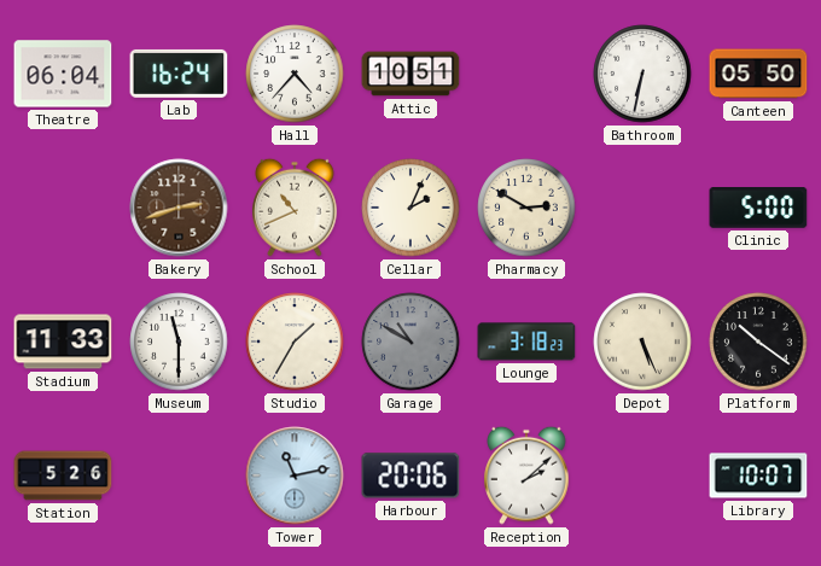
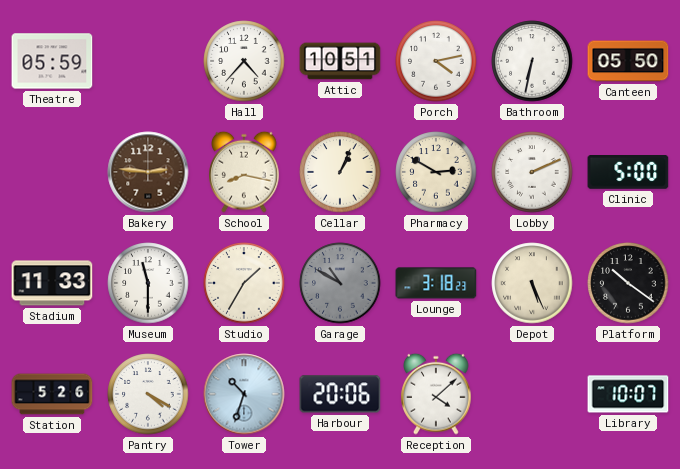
Theatre: 06:04 -> 05:59 (52, 61)
Lab: 16:24 -> none (179, 74)
Porch: none -> 4:13 (436, 61)
Bakery: 2:42 -> 2:46 (148, 172)
School: 10:41 -> 8:17 (244, 172)
Cellar: 2:04 -> 1:04 (340, 172)
Lobby: none -> 2:11 (532, 172)
Pantry: none -> 4:20 (148, 394)
Tower: 11:13 -> 10:33 (244, 394)
Reception: 2:08 -> 4:08 (436, 394)
